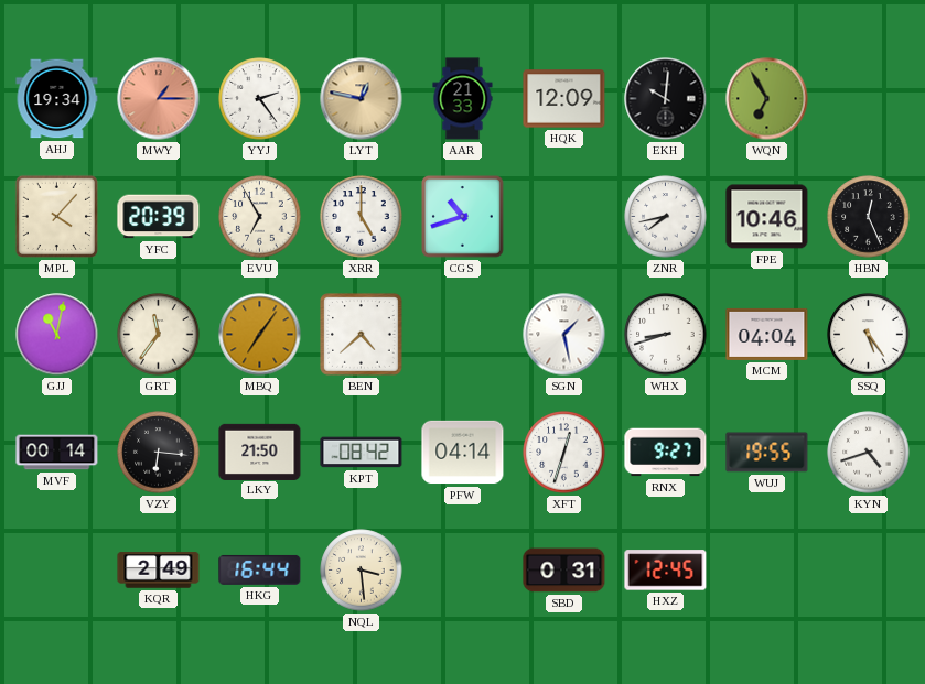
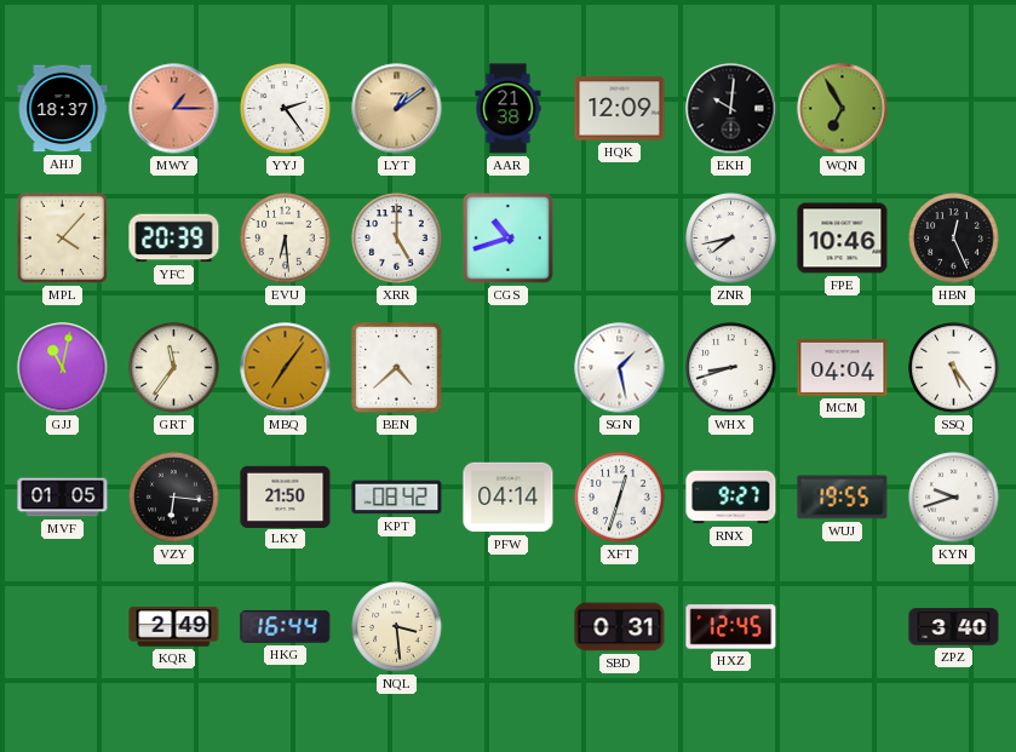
AHJ: 19:34 -> 18:37 (63, 109)
LYT: 12:47 -> 1:09 (397, 109)
AAR: 21:33 -> 21:38 (509, 109)
EVU: 6:55 -> 6:29 (286, 239)
MVF: 00:14 -> 01:05 (63, 498)
KYN: 4:42 -> 9:42 (954, 498)
ZPZ: none -> 3:40 (954, 627)
